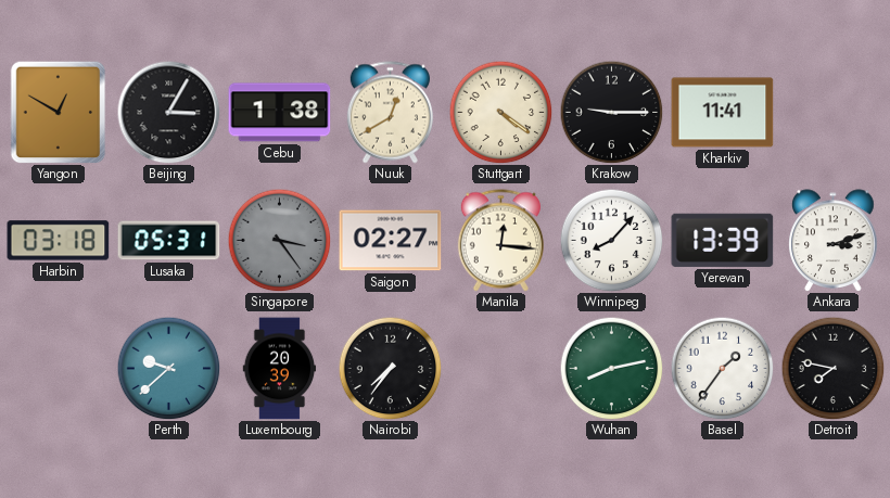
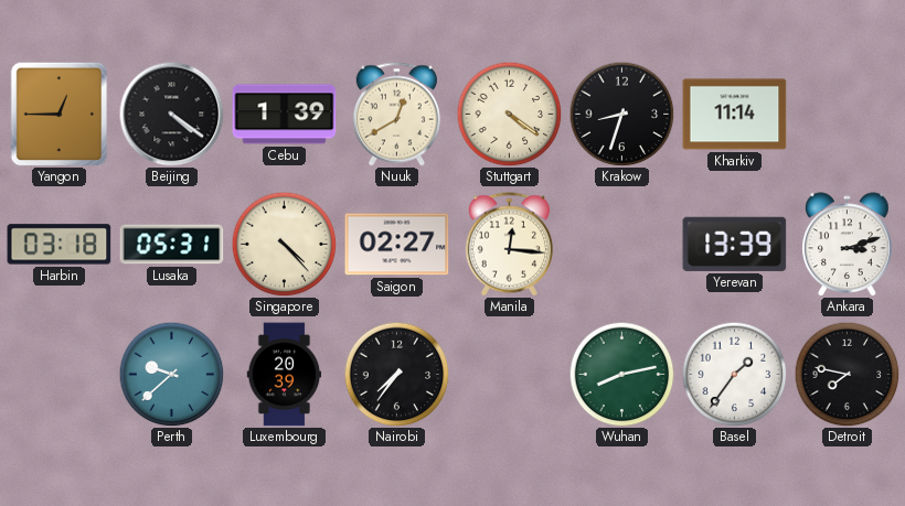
Yangon: 12:50 -> 12:45 (60, 114)
Beijing: 3:05 -> 4:21 (171, 114)
Cebu: 1:38 -> 1:39 (285, 115)
Krakow: 9:15 -> 8:33 (621, 114)
Kharkiv: 11:41 -> 11:14 (735, 115)
Singapore: 3:24 -> 4:23 (284, 244)
Singapore dial: grey -> cream (284, 244)
Winnipeg: 8:07 -> none (611, 240)
